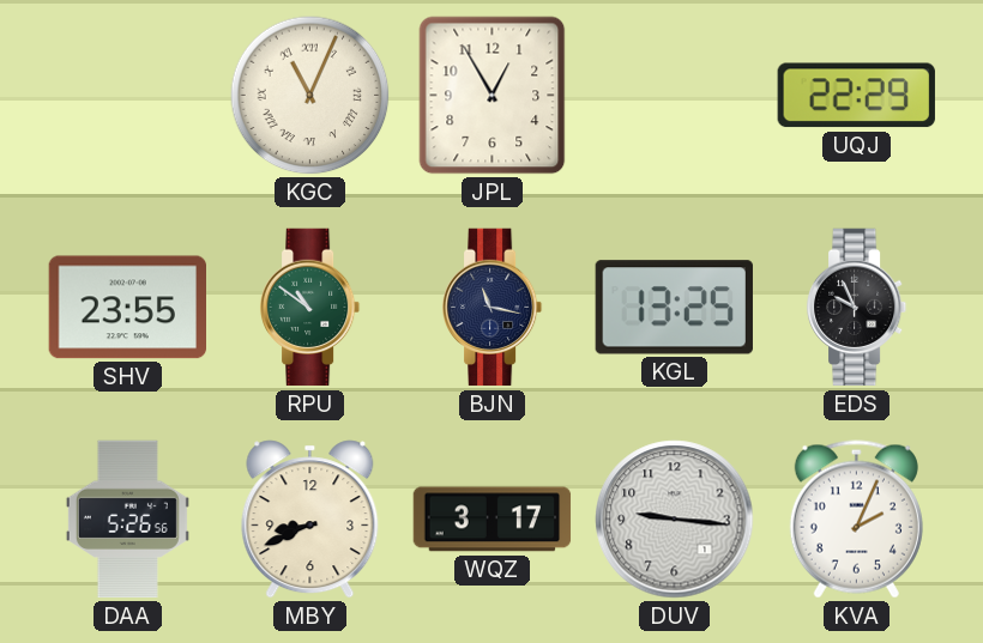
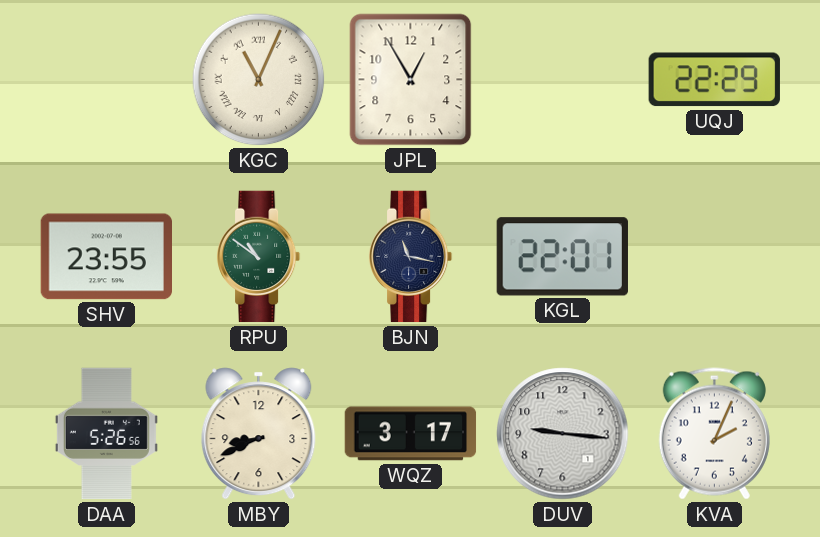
KGL: 13:25 -> 22:01 (562, 257)
EDS: 9:56 -> none (857, 308)
